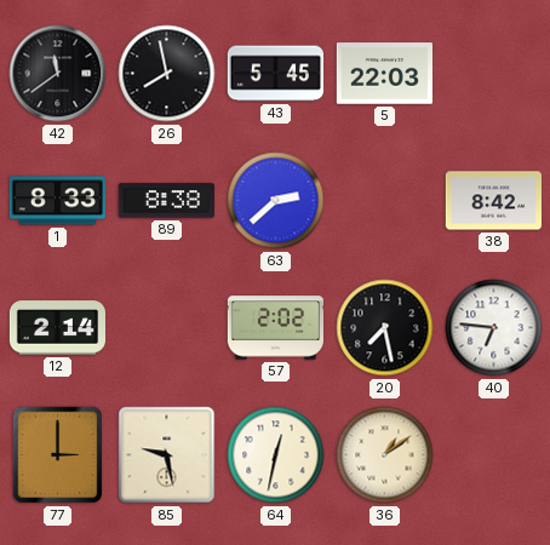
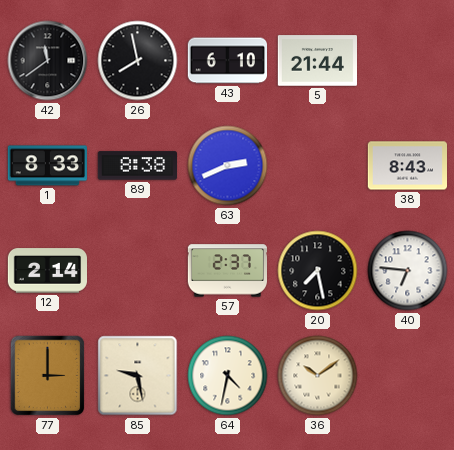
43: 5:45 -> 6:10 (227, 61)
5: 22:03 -> 21:44 (317, 61)
63: 2:38 -> 2:41 (228, 166)
38: 8:42 -> 8:43 (407, 166)
57: 2:02 -> 2:37 (227, 271)
64: 12:32 -> 4:32 (228, 376)
36: 1:09 -> 10:09 (318, 376)
